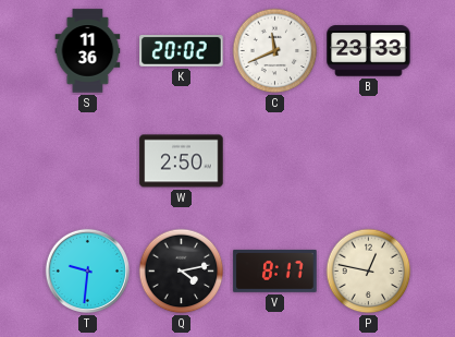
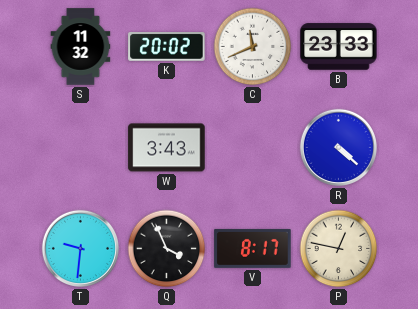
S: 11:36 -> 11:32 (81, 47)
W: 2:50 -> 3:43 (167, 148)
R: none -> 4:22 (338, 147)
Q: 4:13 -> 3:56 (167, 249)
